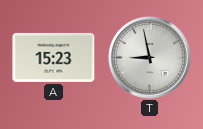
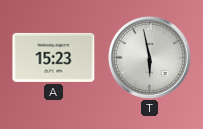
T: 8:58 -> 5:58 (149, 57)
